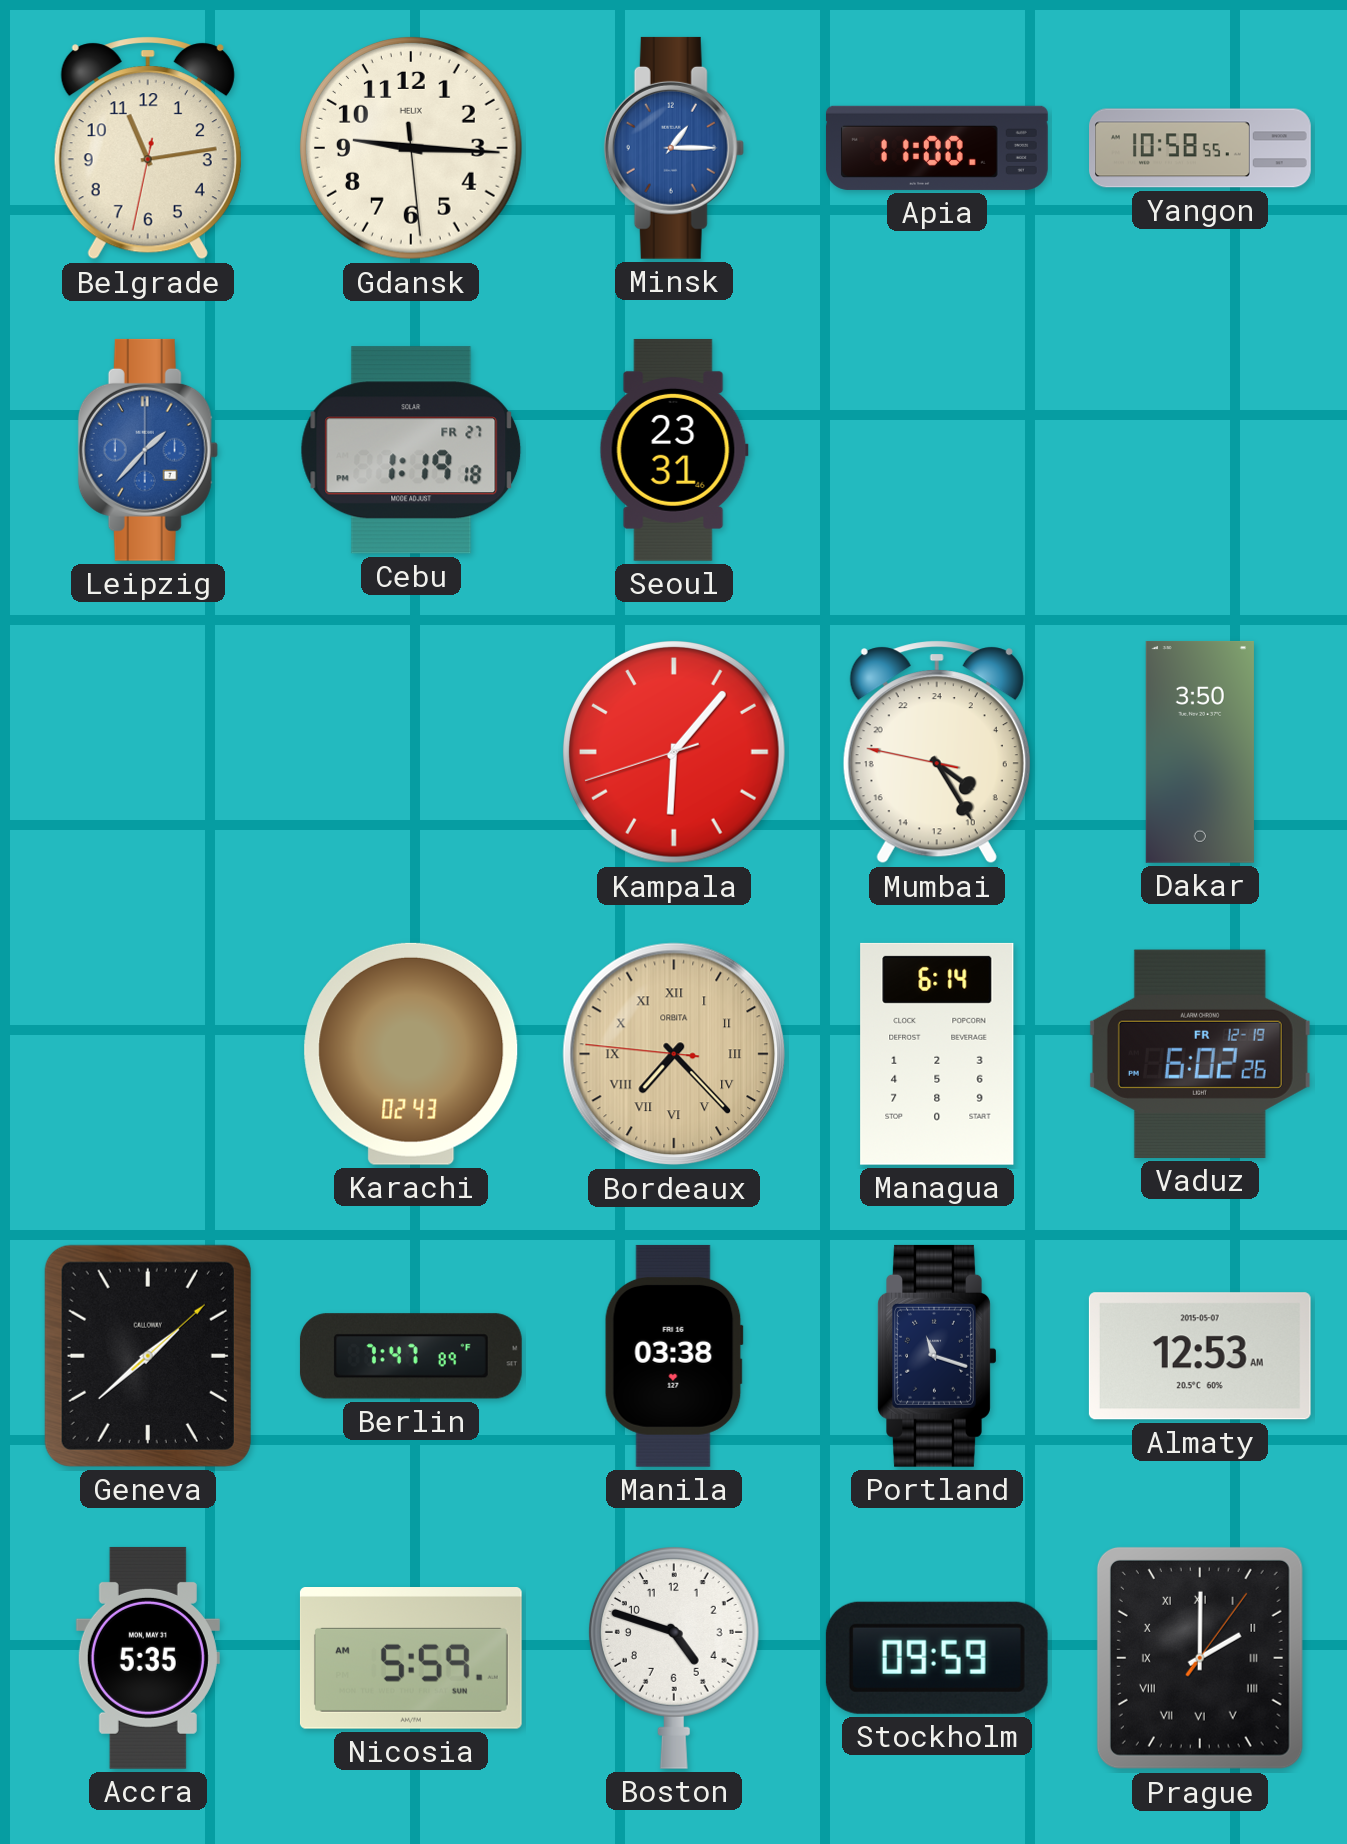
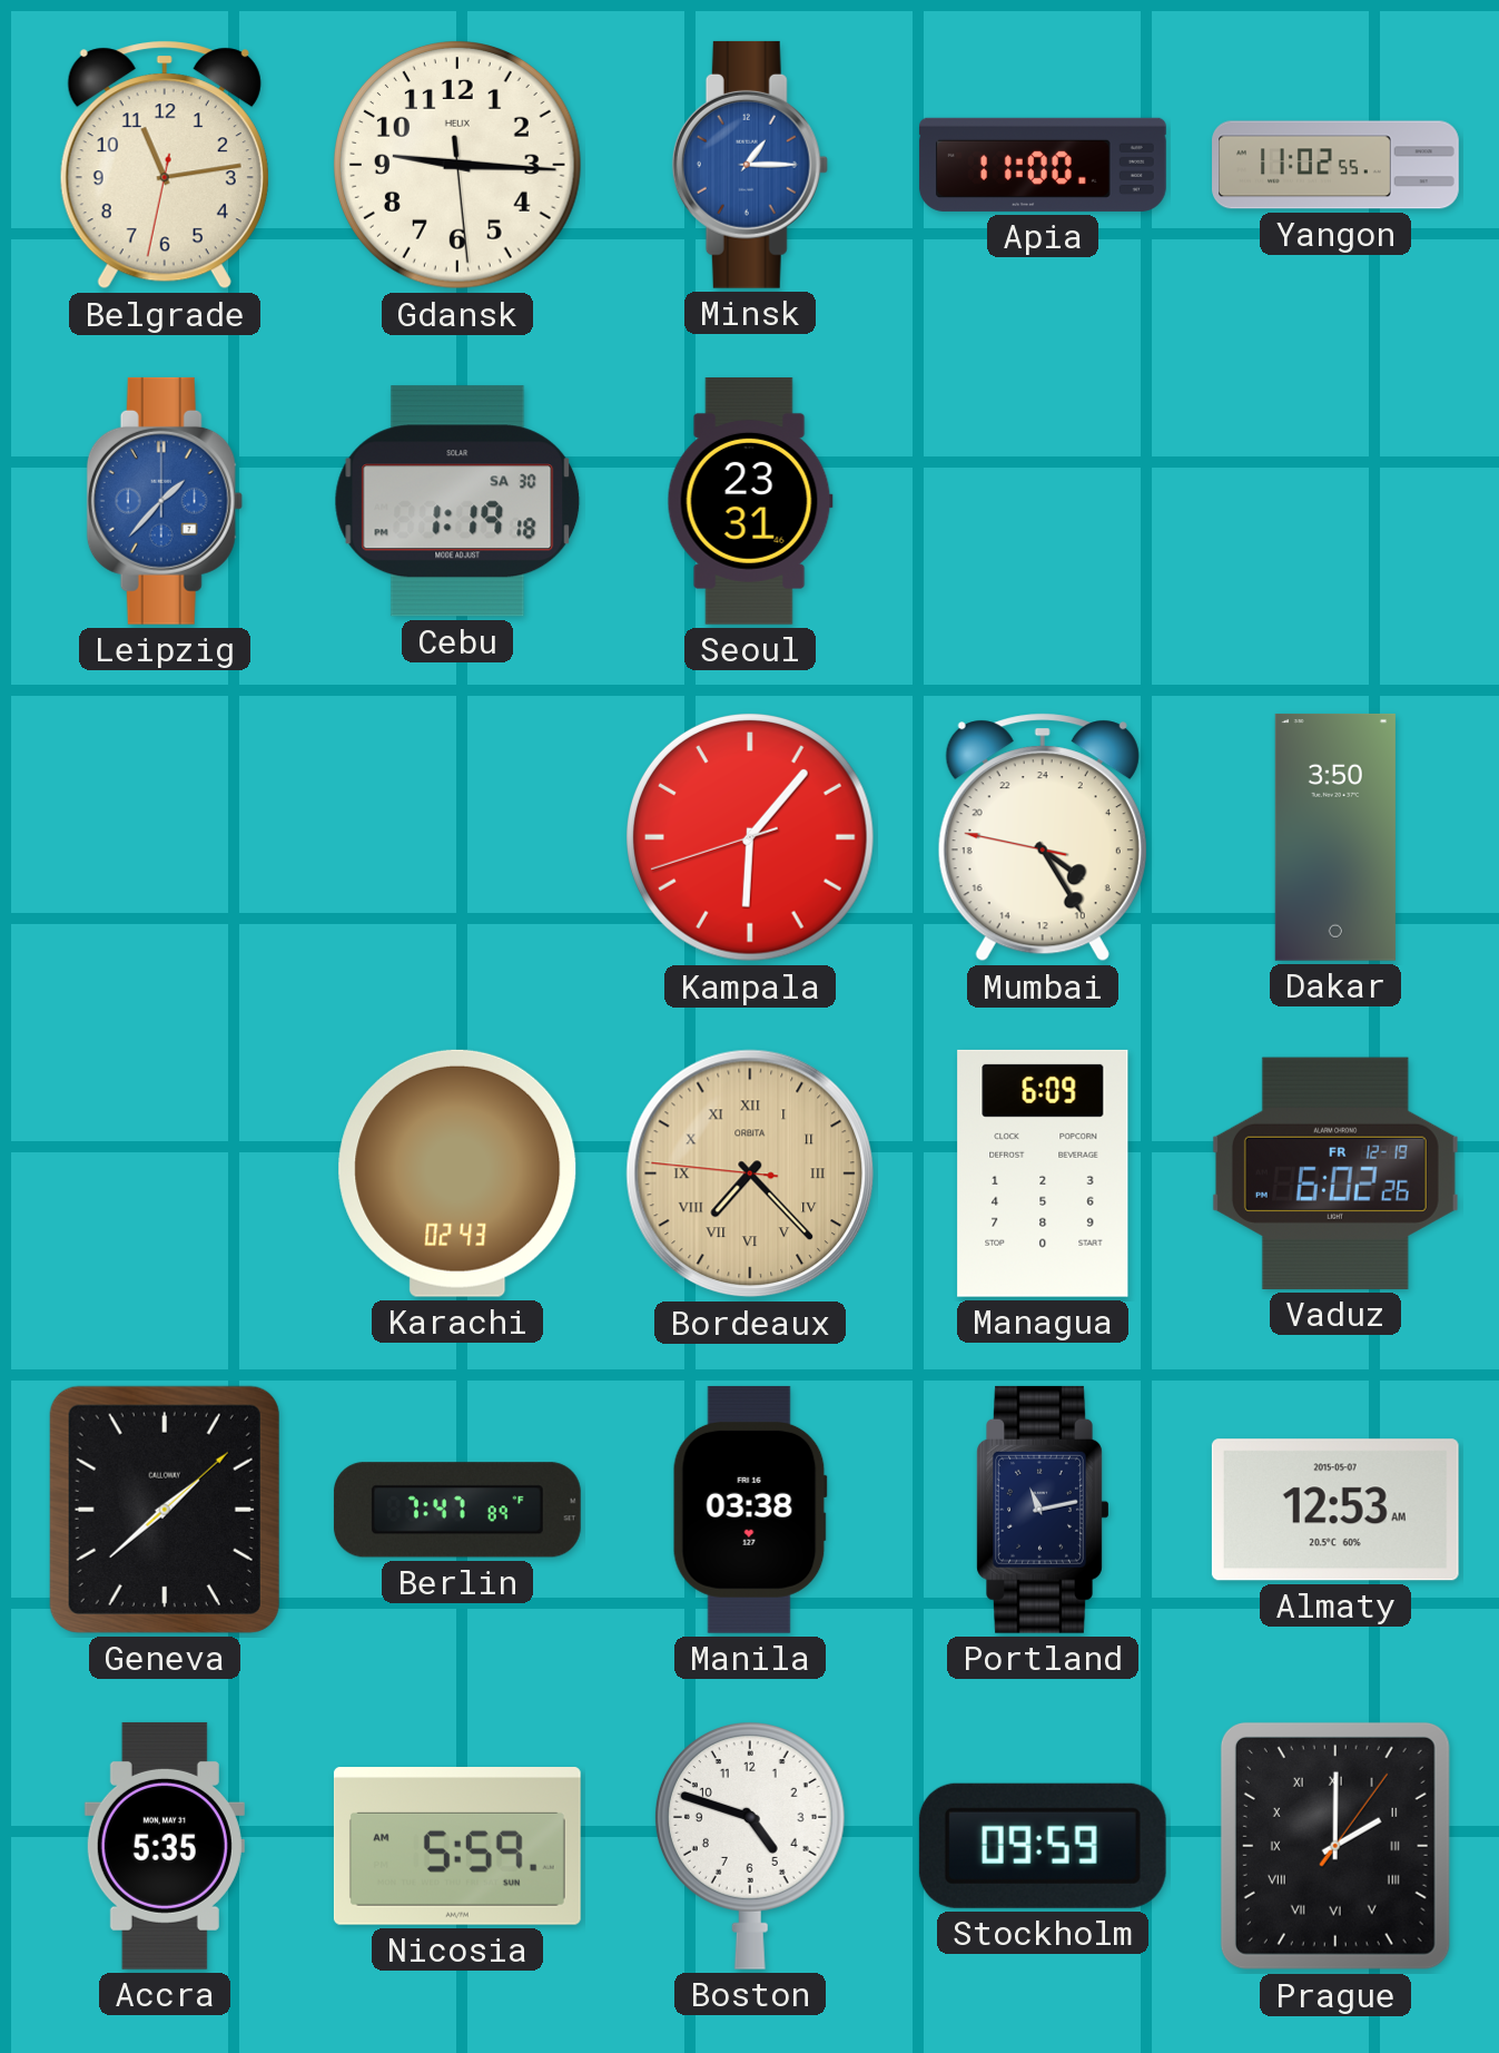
Yangon: 10:58 -> 11:02 (1337, 165)
Cebu date: FR 27 -> SA 30 (457, 501)
Managua: 6:14 -> 6:09 (1043, 1173)
Portland: 11:18 -> 11:13 (1043, 1510)
